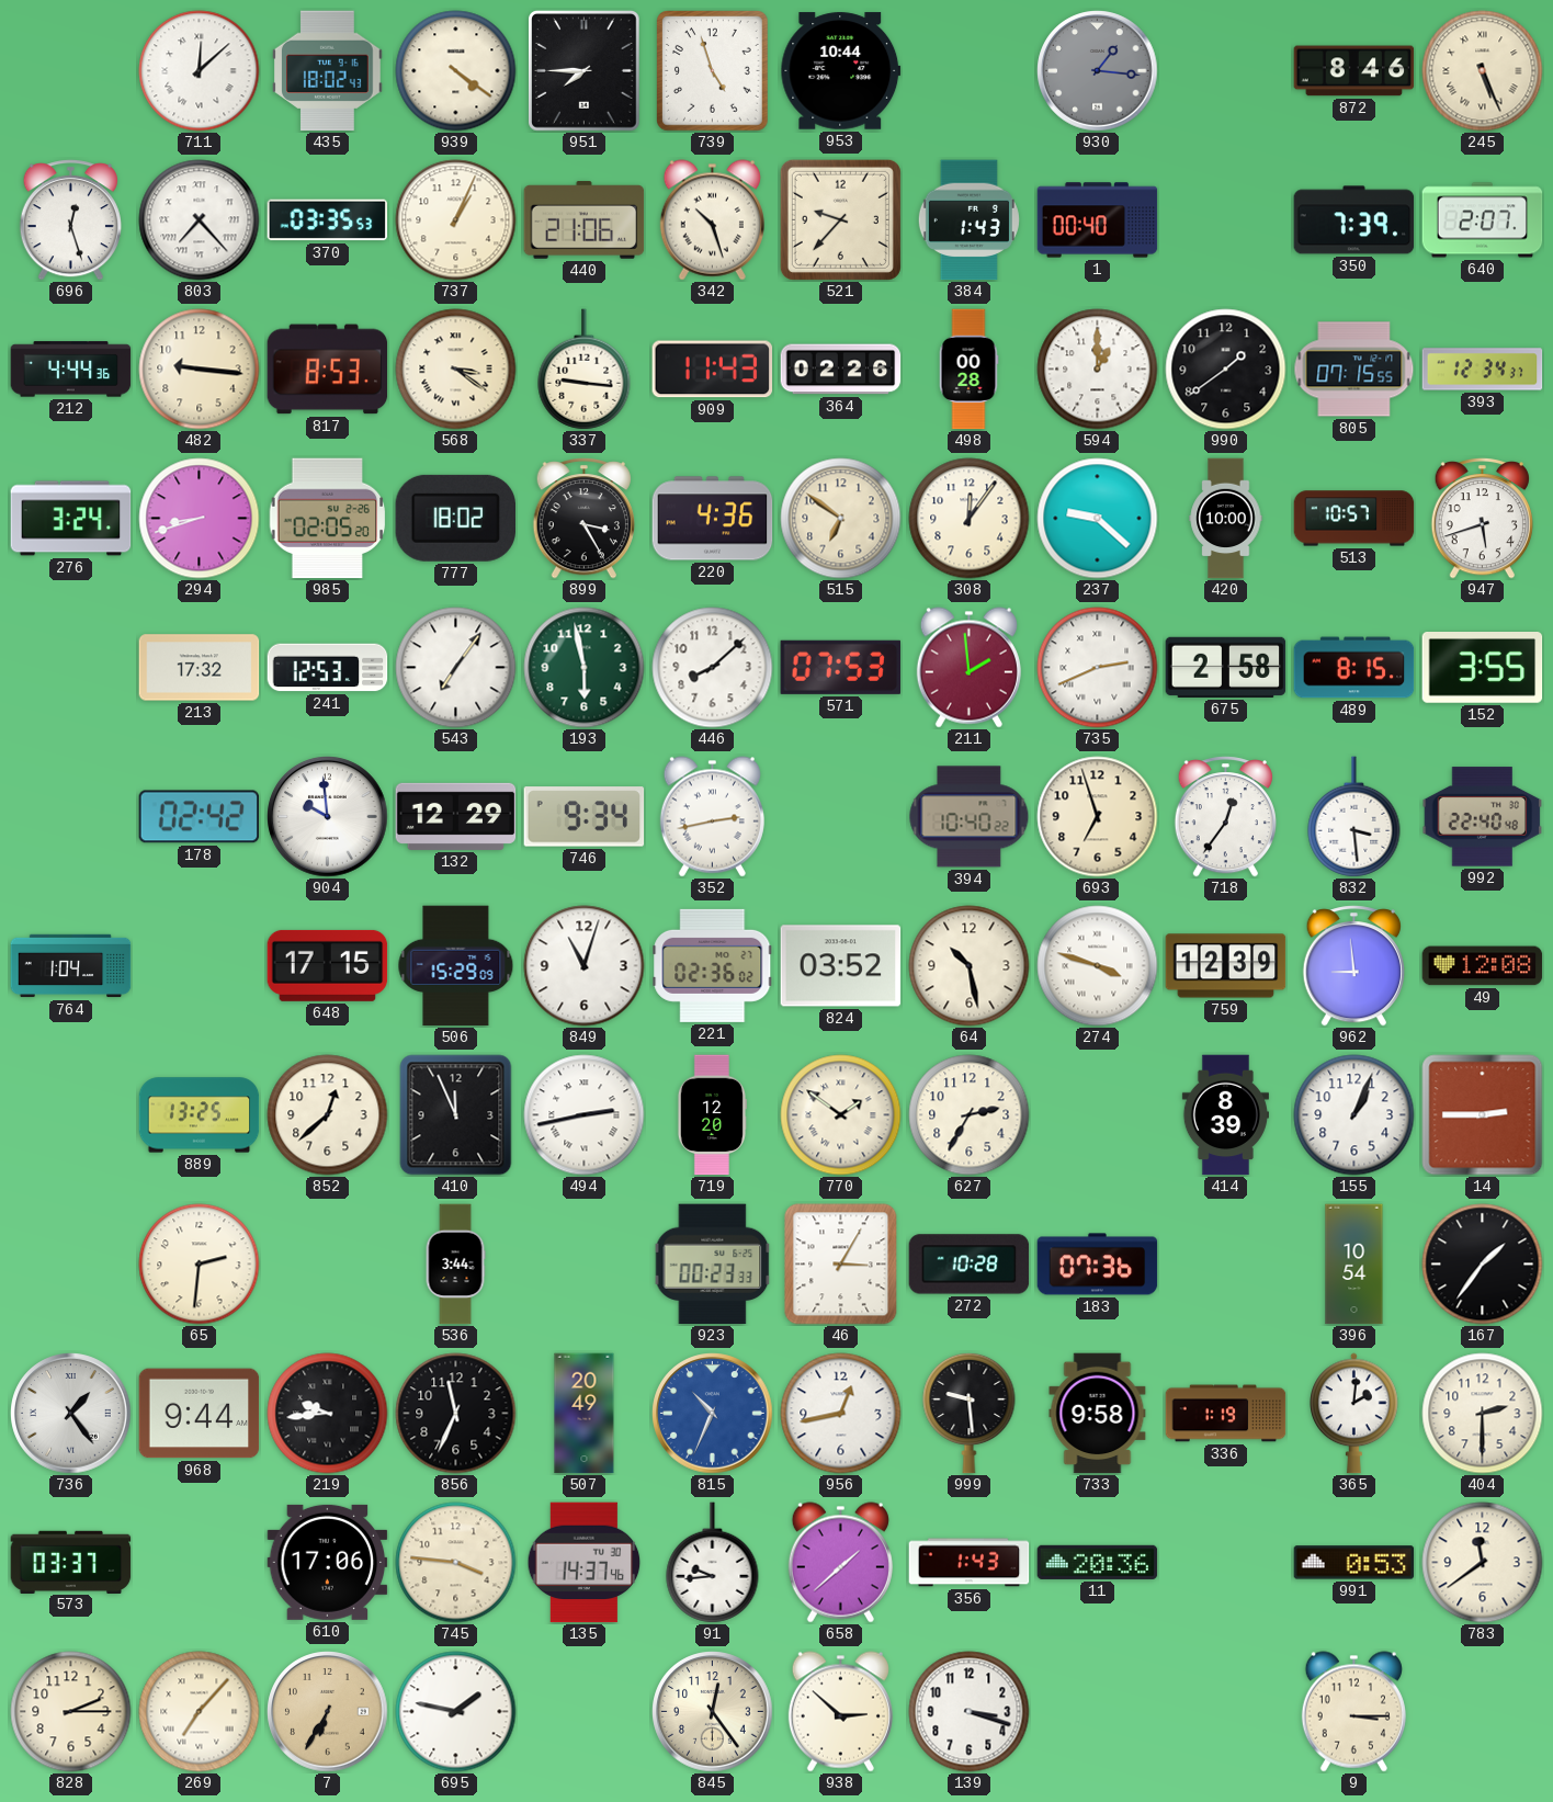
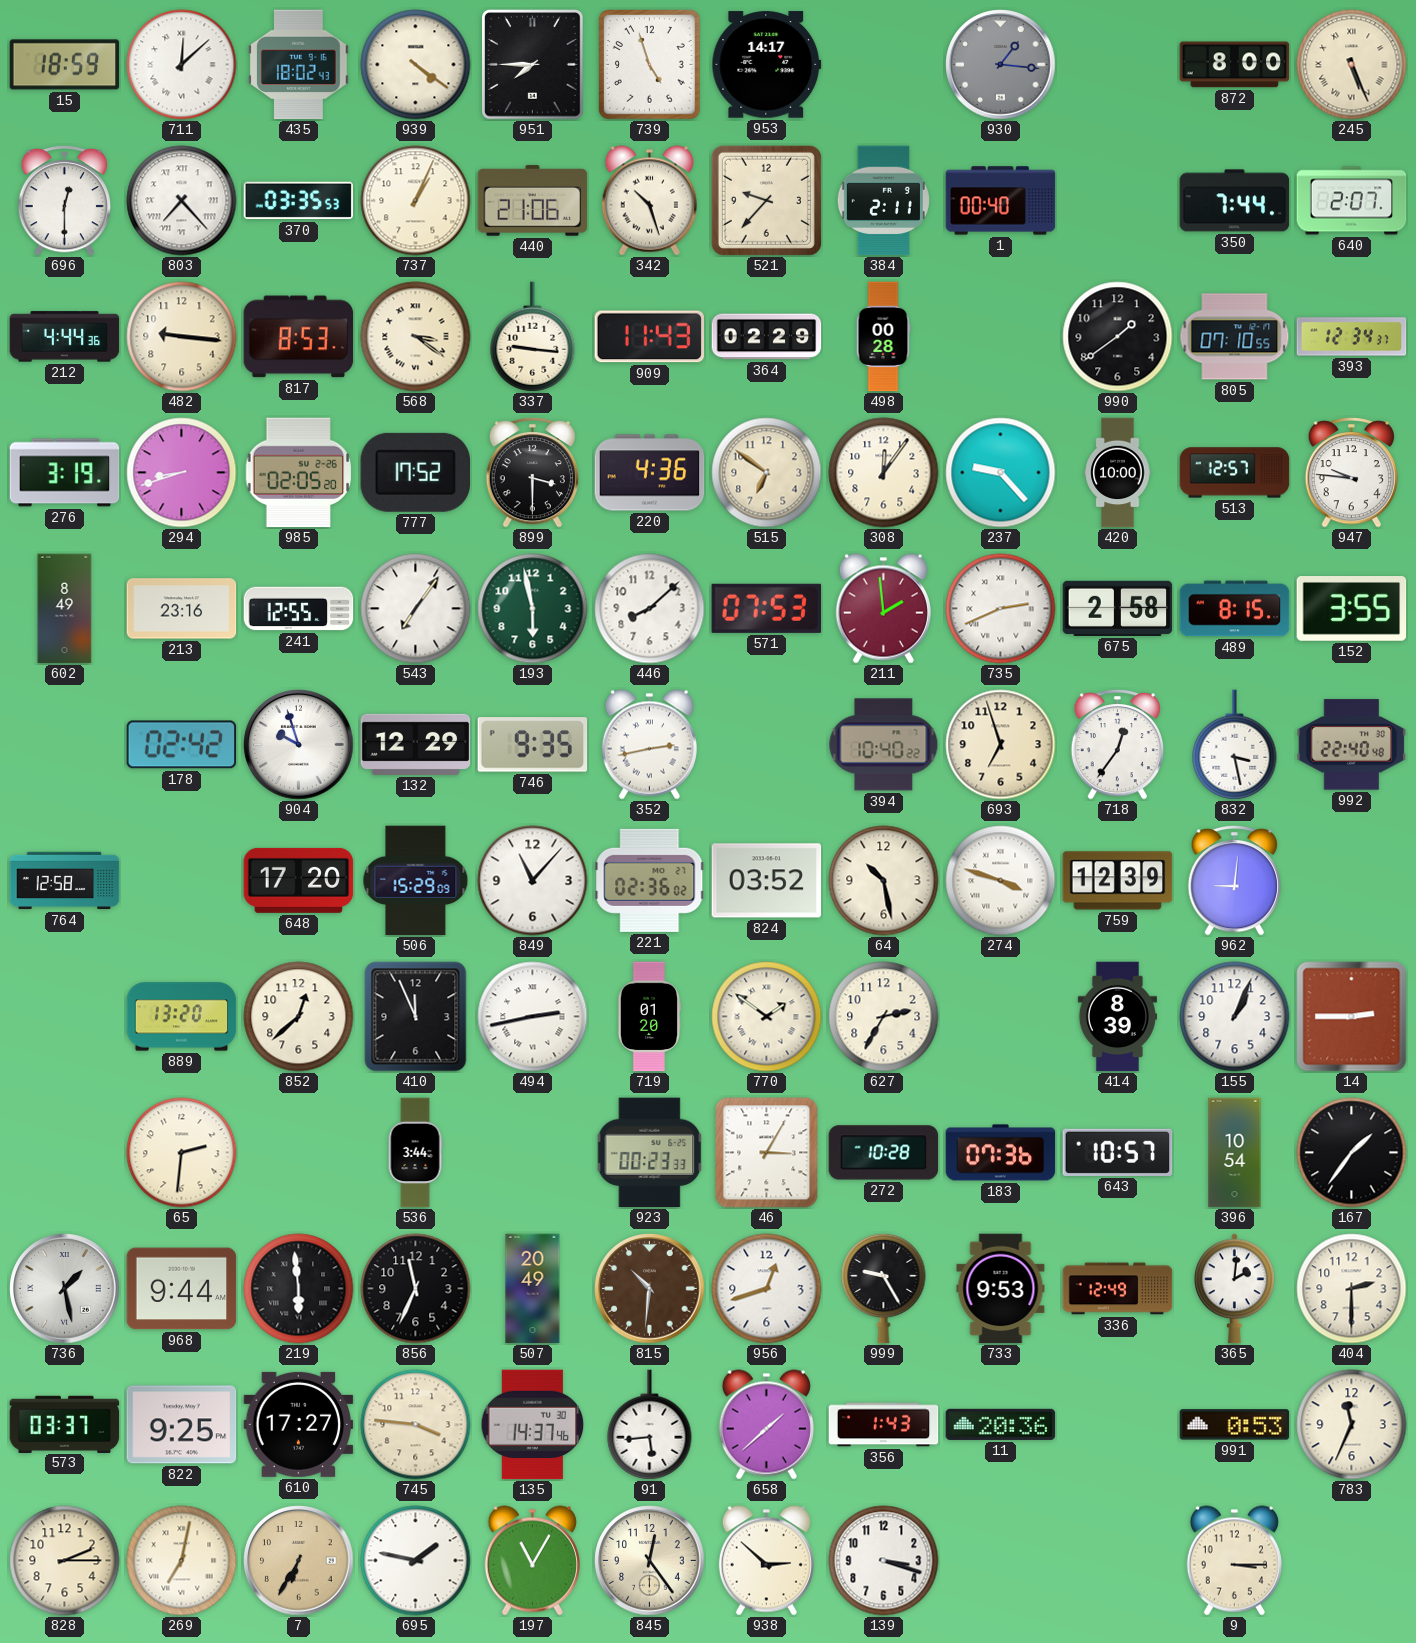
15: none -> 18:59 (65, 65)
953: 10:44 -> 14:17 (767, 65)
872: 8:46 -> 8:00 (1235, 65)
696: 12:27 -> 12:30 (64, 201)
384: 1:43 -> 2:11 (883, 201)
350: 7:39 -> 7:44 (1235, 201)
364: 02:26 -> 02:29 (767, 337)
594: 1:00 -> none (1098, 370)
805: 07:15 -> 07:10 (1235, 337)
276: 3:24 -> 3:19 (65, 473)
777: 18:02 -> 17:52 (415, 472)
899: 3:25 -> 3:30 (532, 473)
237: 9:22 -> 9:23 (1001, 473)
513: 10:57 -> 12:57 (1235, 473)
947: 5:42 -> 9:46 (1351, 473)
602: none -> 8:49 (65, 609)
213: 17:32 -> 23:16 (182, 609)
241: 12:53 -> 12:55 (299, 609)
904: 9:59 -> 9:57 (299, 745)
746: 9:34 -> 9:35 (533, 745)
832: 3:29 -> 3:28 (1235, 745)
764: 1:04 -> 12:58 (65, 881)
648: 17:15 -> 17:20 (299, 880)
849: 11:03 -> 11:07 (533, 881)
962: 8:59 -> 9:01 (1234, 881)
49: 12:08 -> none (1483, 966)
889: 13:25 -> 13:20 (182, 1017)
719: 12:20 -> 01:20 (649, 1017)
643: none -> 10:57 (1118, 1152)
736: 1:24 -> 1:28 (65, 1289)
219: 9:44 -> 5:59 (299, 1289)
815: 10:34 -> 10:31 (650, 1289)
815 dial: blue -> brown (650, 1289)
956: 12:43 -> 12:42 (767, 1289)
999: 9:29 -> 9:25 (884, 1288)
733: 9:58 -> 9:53 (1001, 1289)
336: 1:19 -> 12:49 (1118, 1289)
822: none -> 9:25 (182, 1425)
610: 17:06 -> 17:27 (299, 1424)
91: 9:44 -> 5:44 (650, 1425)
783: 11:39 -> 11:34 (1352, 1425)
269: 7:07 -> 7:02 (182, 1561)
197: none -> 11:05 (532, 1561)
